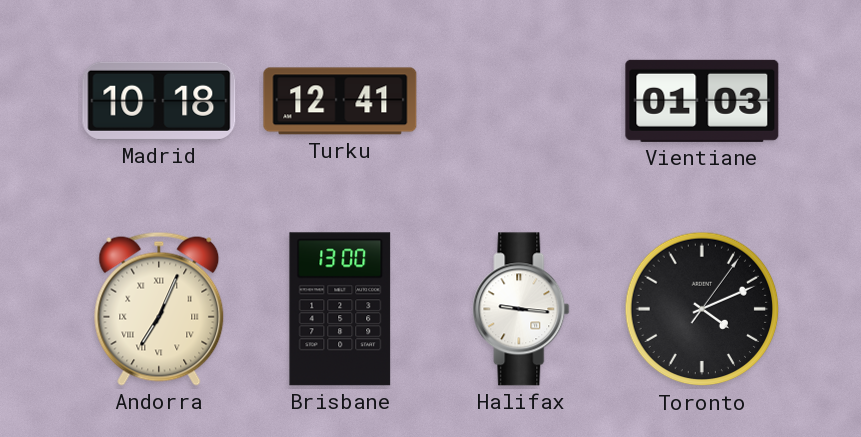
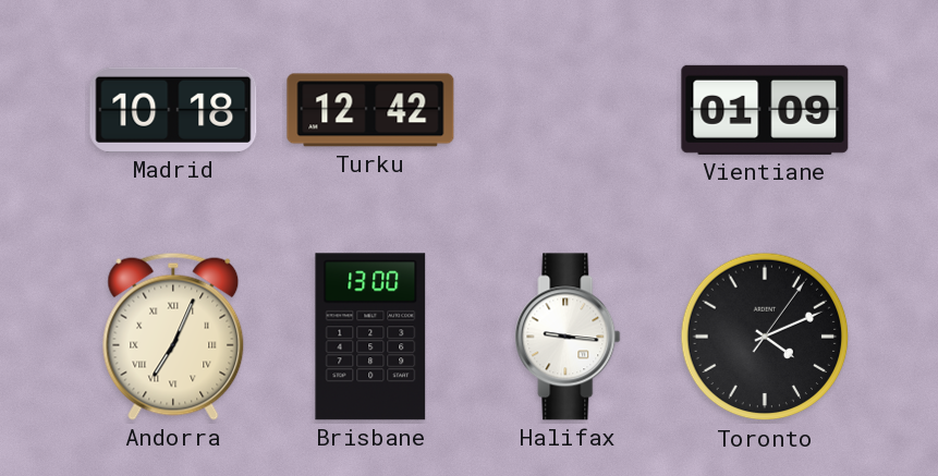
Turku: 12:41 -> 12:42 (370, 110)
Vientiane: 01:03 -> 01:09 (765, 110)
